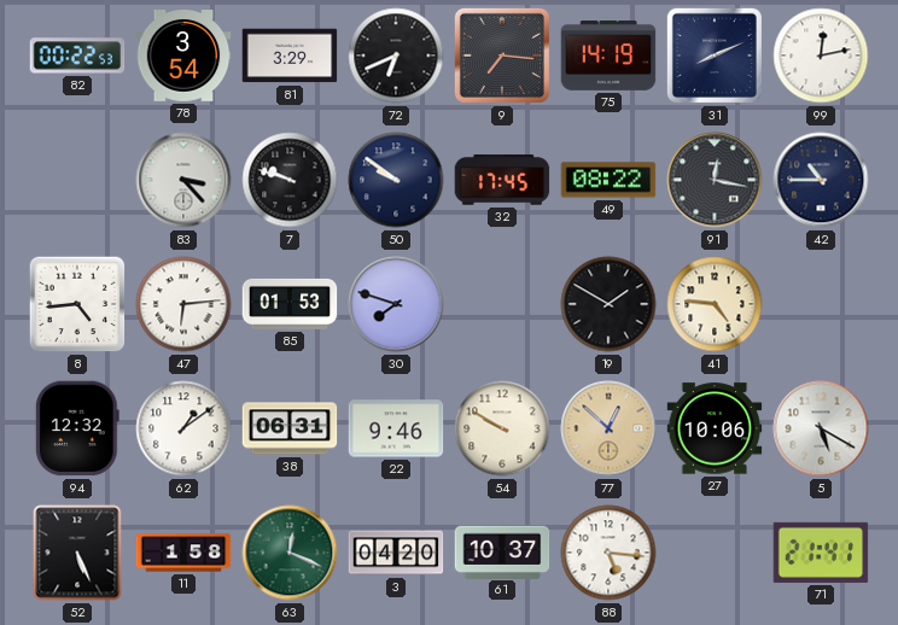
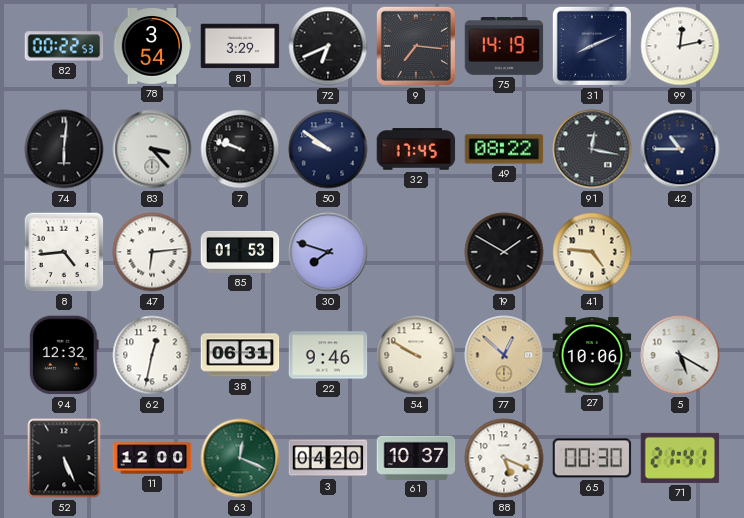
74: none -> 6:01 (64, 149)
62: 1:09 -> 12:32 (152, 355)
11: 1:58 -> 12:00 (152, 458)
88: 5:16 -> 5:19 (504, 458)
65: none -> 00:30 (592, 458)
